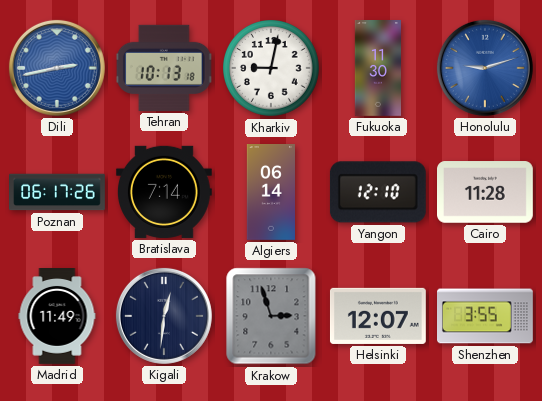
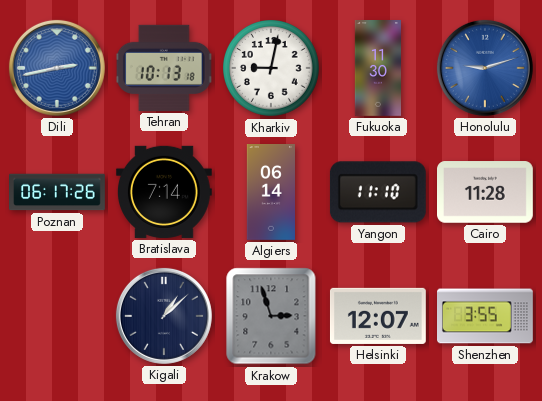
Yangon: 12:10 -> 11:10 (378, 192)
Madrid: 11:49 -> none (57, 317)
Kigali: 12:31 -> 1:08 (164, 316)
